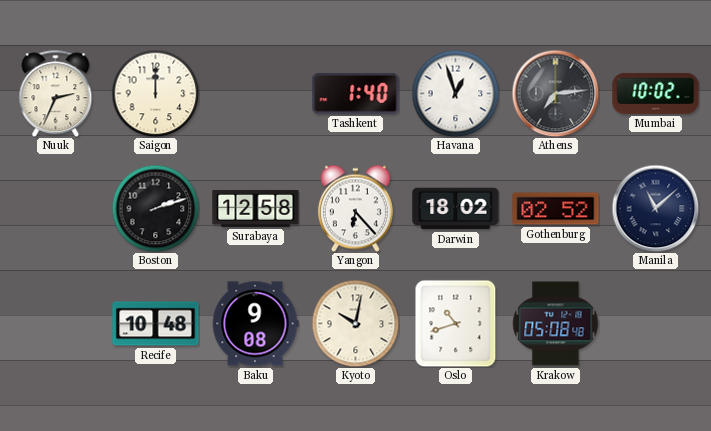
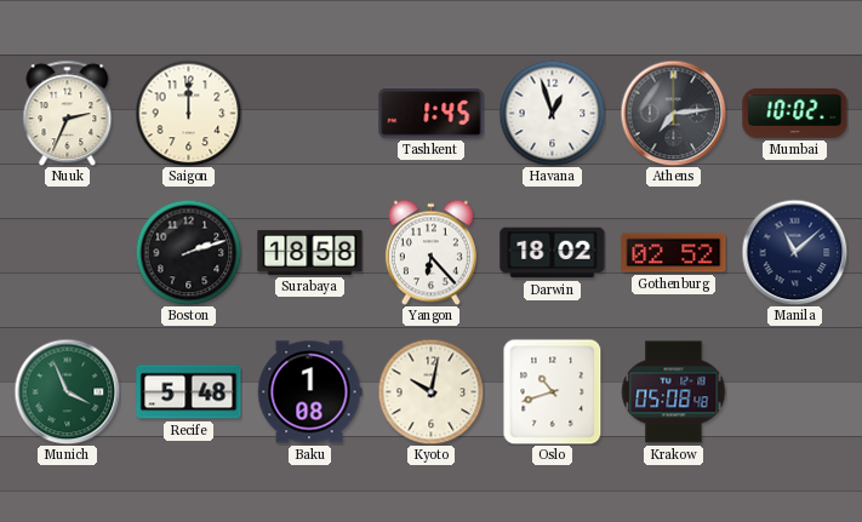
Tashkent: 1:40 -> 1:45 (432, 114)
Surabaya: 12:58 -> 18:58 (310, 252)
Munich: none -> 3:56 (67, 391)
Recife: 10:48 -> 5:48 (189, 392)
Baku: 9:08 -> 1:08 (309, 392)
